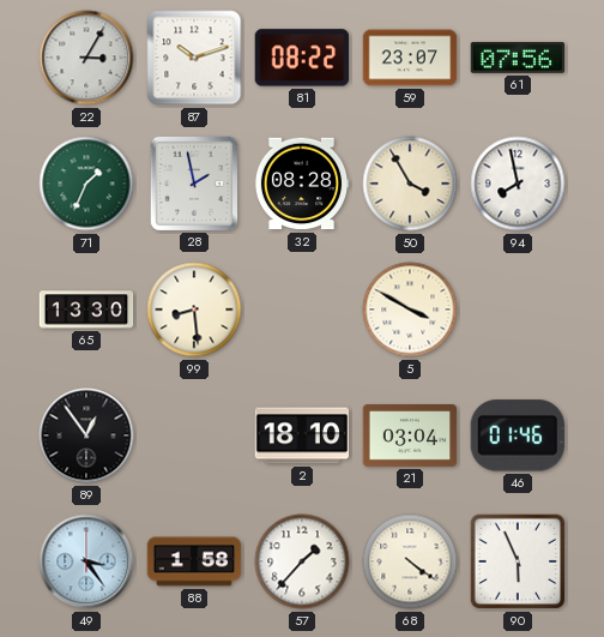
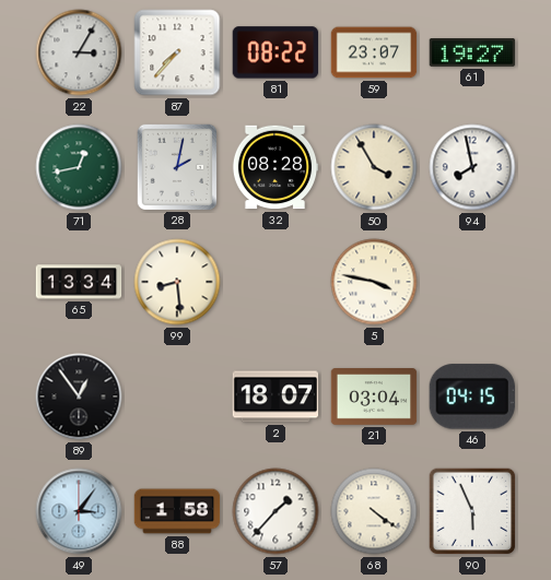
87: 10:12 -> 7:37 (177, 52)
61: 07:56 -> 19:27 (472, 54)
71: 1:34 -> 12:43 (79, 167)
28: 1:58 -> 2:02 (176, 166)
65: 13:30 -> 13:34 (79, 282)
5: 3:50 -> 3:47 (374, 282)
2: 18:10 -> 18:07 (275, 396)
46: 01:46 -> 04:15 (472, 396)
49: 3:24 -> 3:06 (79, 511)
